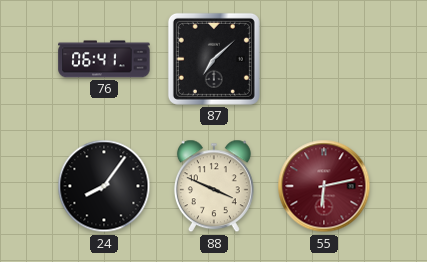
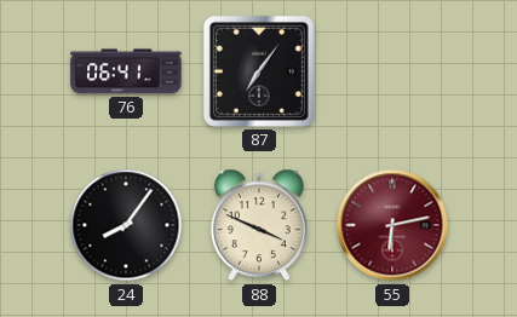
87: 7:08 -> 7:06 (259, 71)
